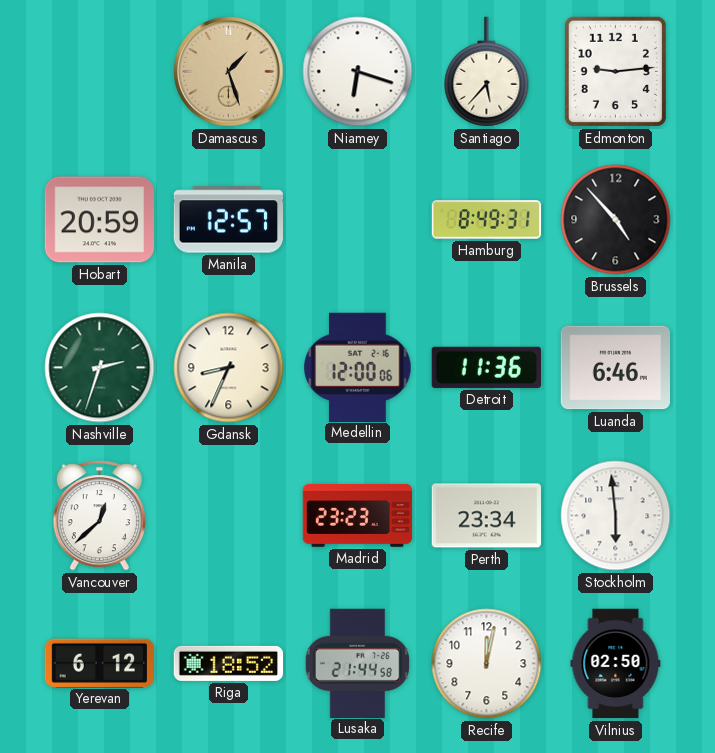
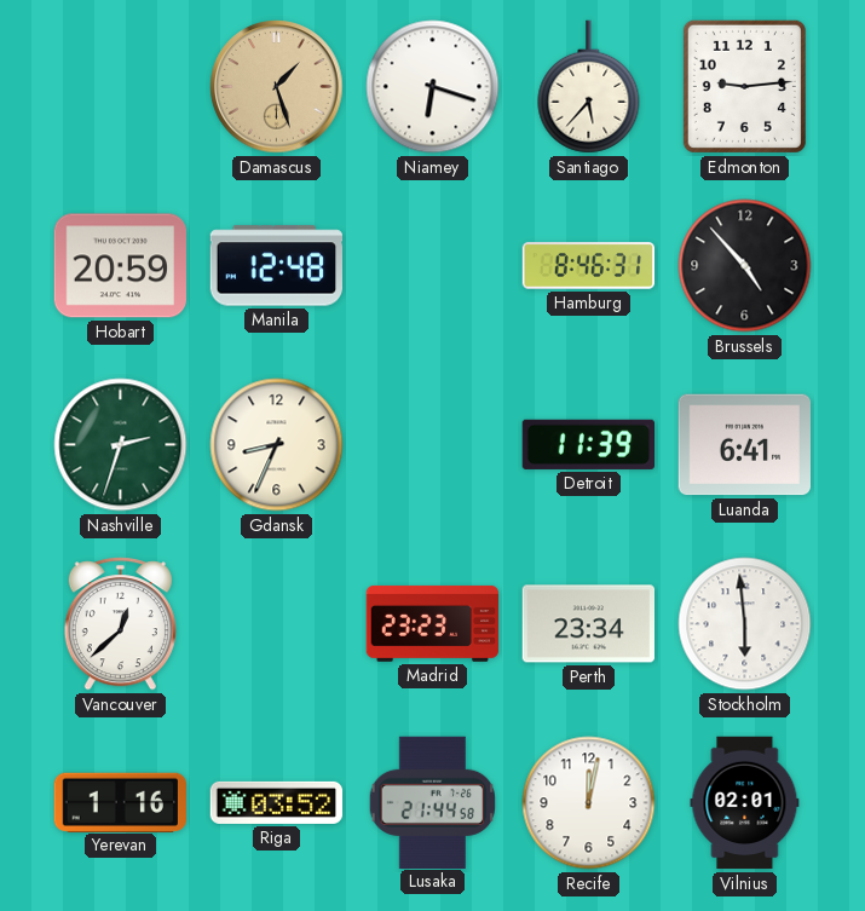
Manila: 12:57 -> 12:48 (276, 266)
Hamburg: 8:49 -> 8:46 (589, 266)
Medellin: 12:00 -> none (358, 367)
Detroit: 11:36 -> 11:39 (588, 444)
Luanda: 6:46 -> 6:41 (744, 445)
Yerevan: 6:12 -> 1:16 (120, 802)
Riga: 18:52 -> 03:52 (277, 802)
Vilnius: 02:50 -> 02:01 (745, 803)
